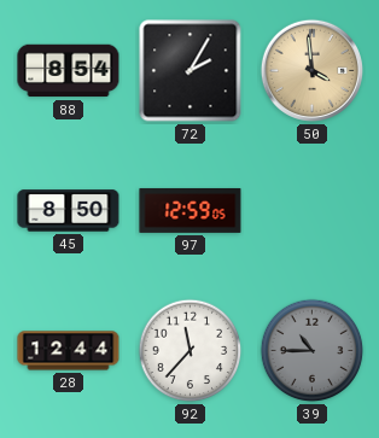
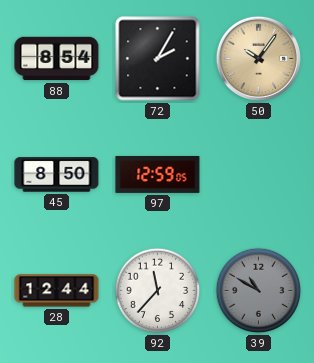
50: 3:59 -> 10:06 (258, 58)
39: 10:45 -> 10:50 (259, 291)
